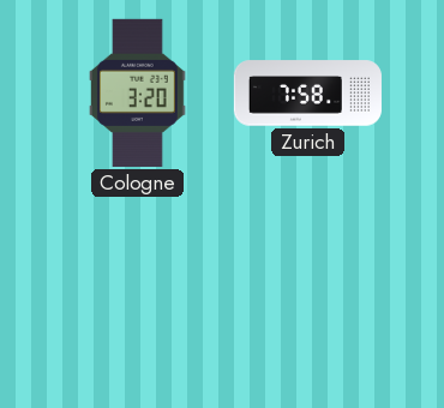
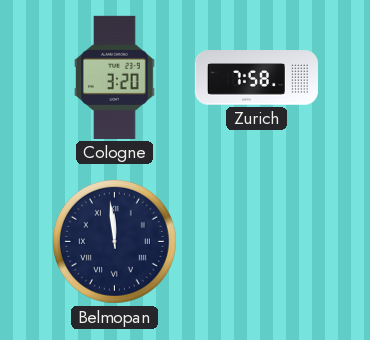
Belmopan: none -> 11:59 (114, 241)
